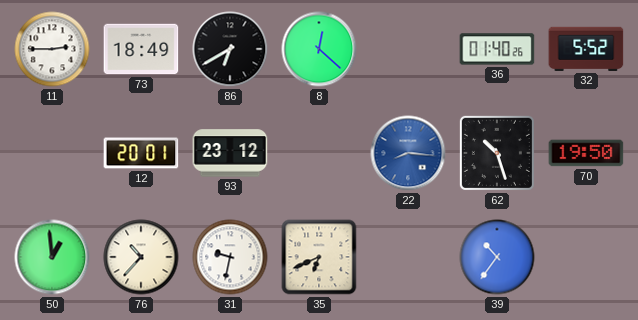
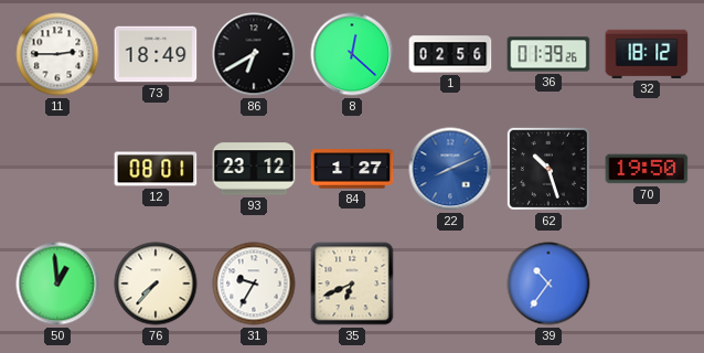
1: none -> 02:56 (450, 54)
36: 01:40 -> 01:39 (548, 54)
32: 5:52 -> 18:12 (647, 54)
12: 20:01 -> 08:01 (156, 169)
84: none -> 1:27 (352, 169)
22: 8:16 -> 8:11 (450, 169)
76: 10:37 -> 7:37 (156, 284)
31: 9:32 -> 9:35 (254, 284)
